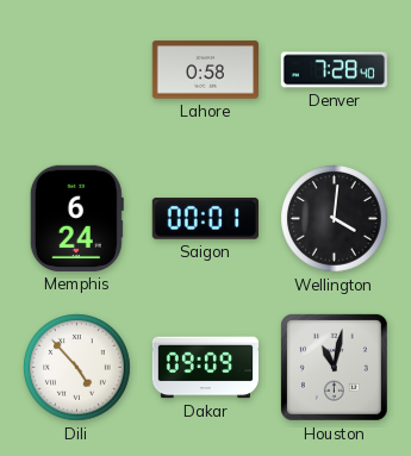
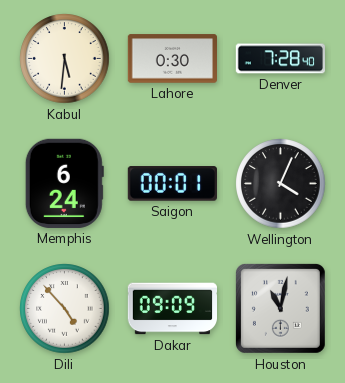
Kabul: none -> 5:31 (65, 59)
Lahore: 0:58 -> 0:30 (172, 59)
Wellington: 4:01 -> 4:04 (281, 184)
